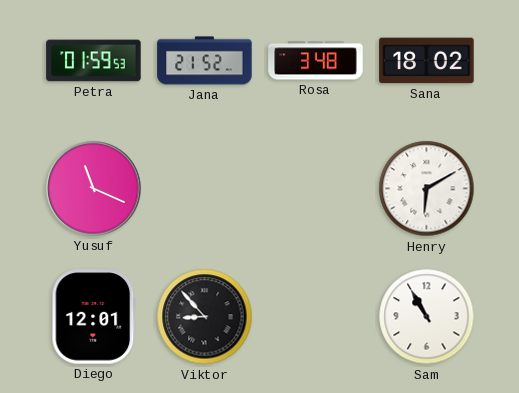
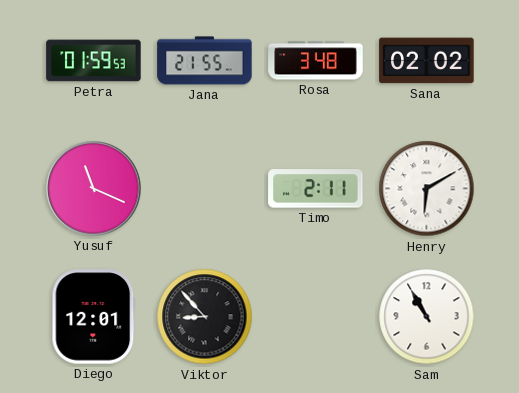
Jana: 21:52 -> 21:55 (205, 61)
Sana: 18:02 -> 02:02 (427, 61)
Timo: none -> 2:11 (316, 189)
